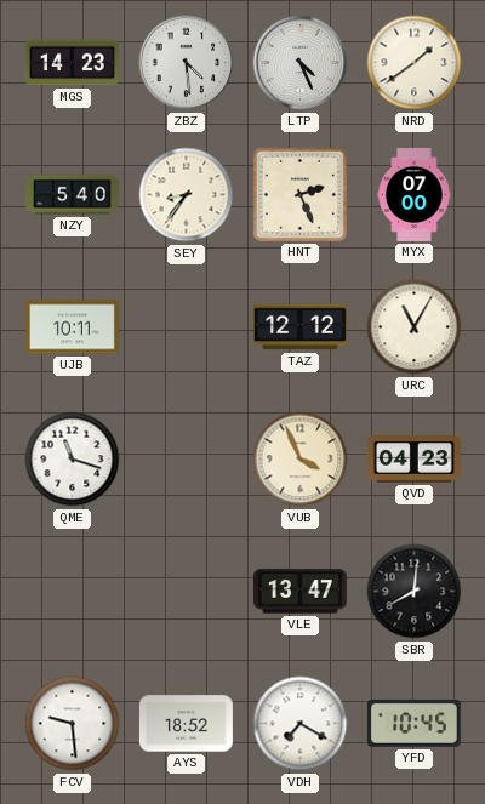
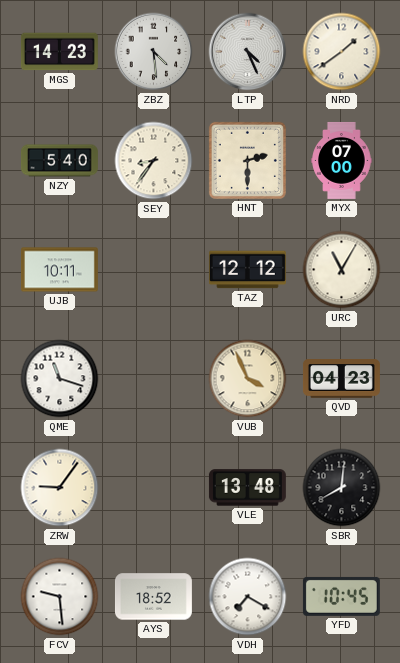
HNT: 2:26 -> 2:30 (247, 160)
ZRW: none -> 9:06 (60, 488)
VLE: 13:47 -> 13:48 (247, 488)
